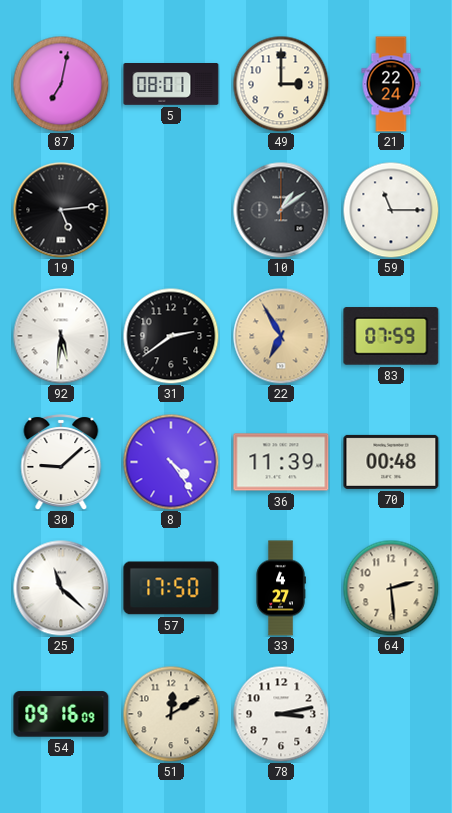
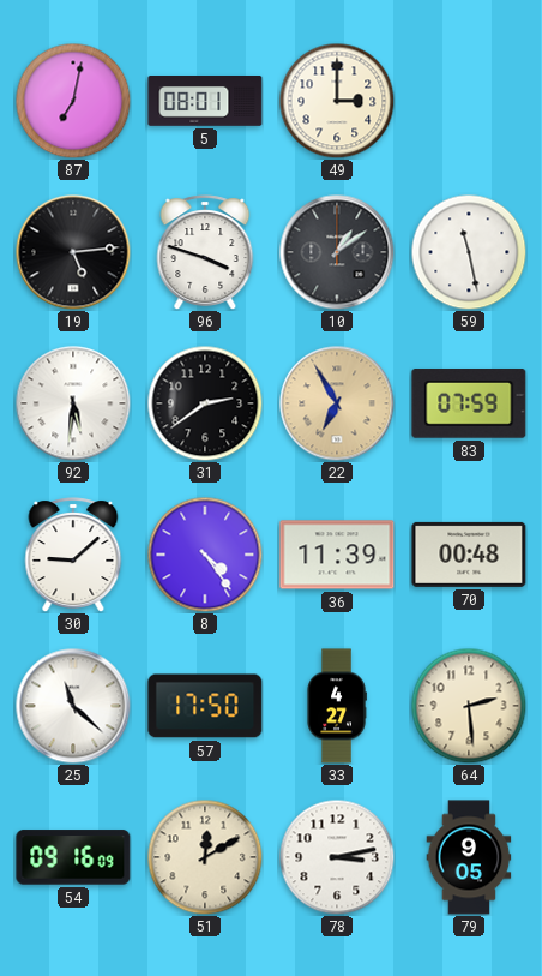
21: 22:24 -> none (391, 84)
96: none -> 3:48 (205, 252)
59: 11:15 -> 11:28 (469, 252)
79: none -> 9:05 (469, 857)
